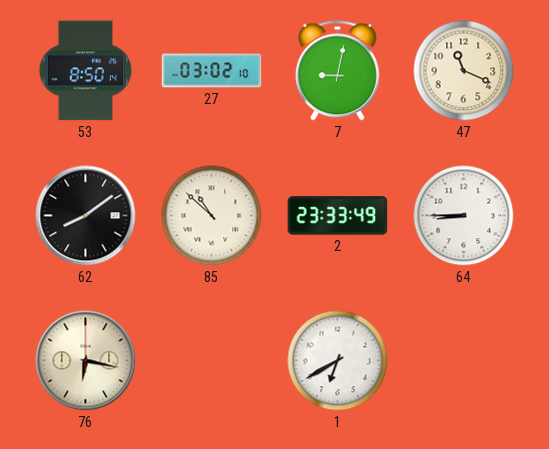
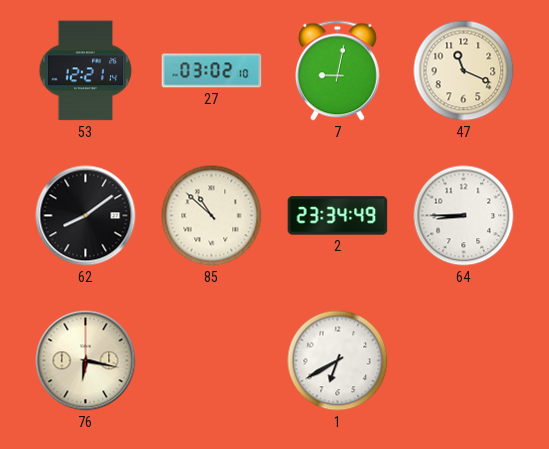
53: 8:50 -> 12:21 (86, 71)
2: 23:33 -> 23:34 (338, 216)
